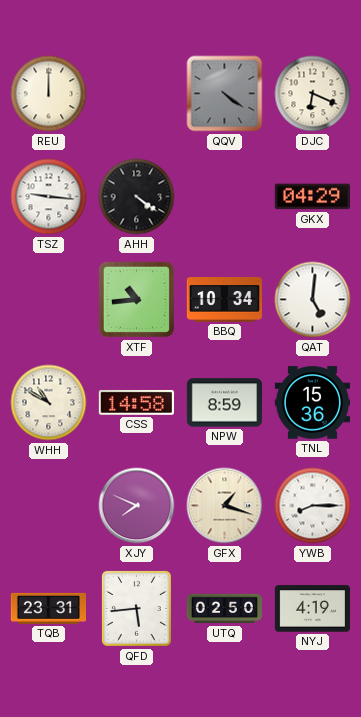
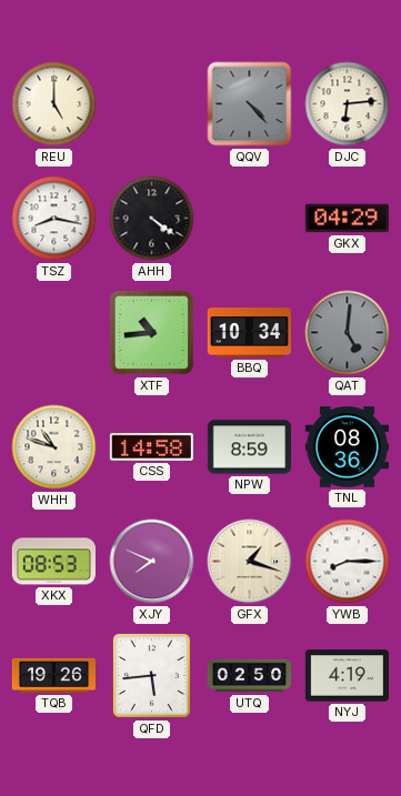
REU: 12:00 -> 5:00 (54, 104)
QQV: 4:21 -> 4:23 (250, 104)
DJC: 6:19 -> 6:14 (348, 104)
TSZ: 9:16 -> 8:17 (54, 219)
QAT dial: white -> grey (348, 333)
WHH: 10:50 -> 10:48 (54, 447)
TNL: 15:36 -> 08:36 (347, 447)
XKX: none -> 08:53 (53, 562)
TQB: 23:31 -> 19:26 (53, 675)
